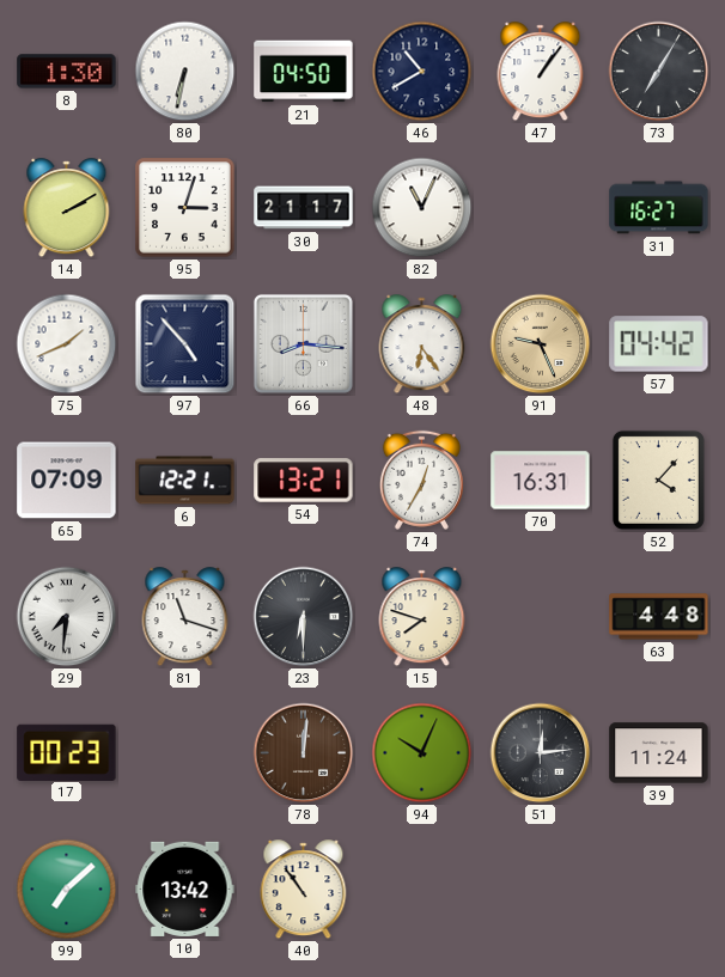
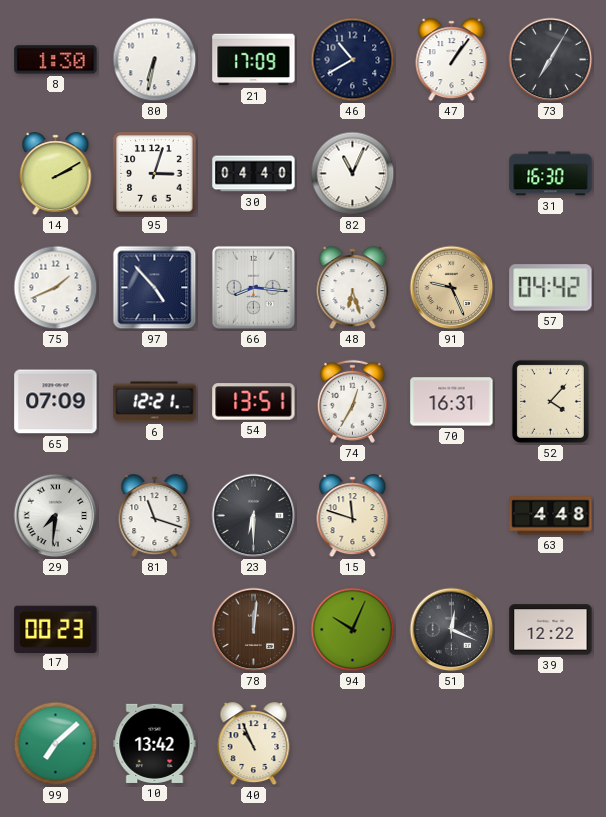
21: 04:50 -> 17:09 (254, 60)
30: 21:17 -> 04:40 (254, 174)
31: 16:27 -> 16:30 (551, 174)
48: 6:24 -> 6:27 (353, 288)
54: 13:21 -> 13:51 (254, 402)
15: 7:48 -> 11:48 (353, 516)
51: 12:14 -> 12:19 (452, 630)
39: 11:24 -> 12:22 (551, 630)
40: 10:54 -> 10:56 (254, 744)
